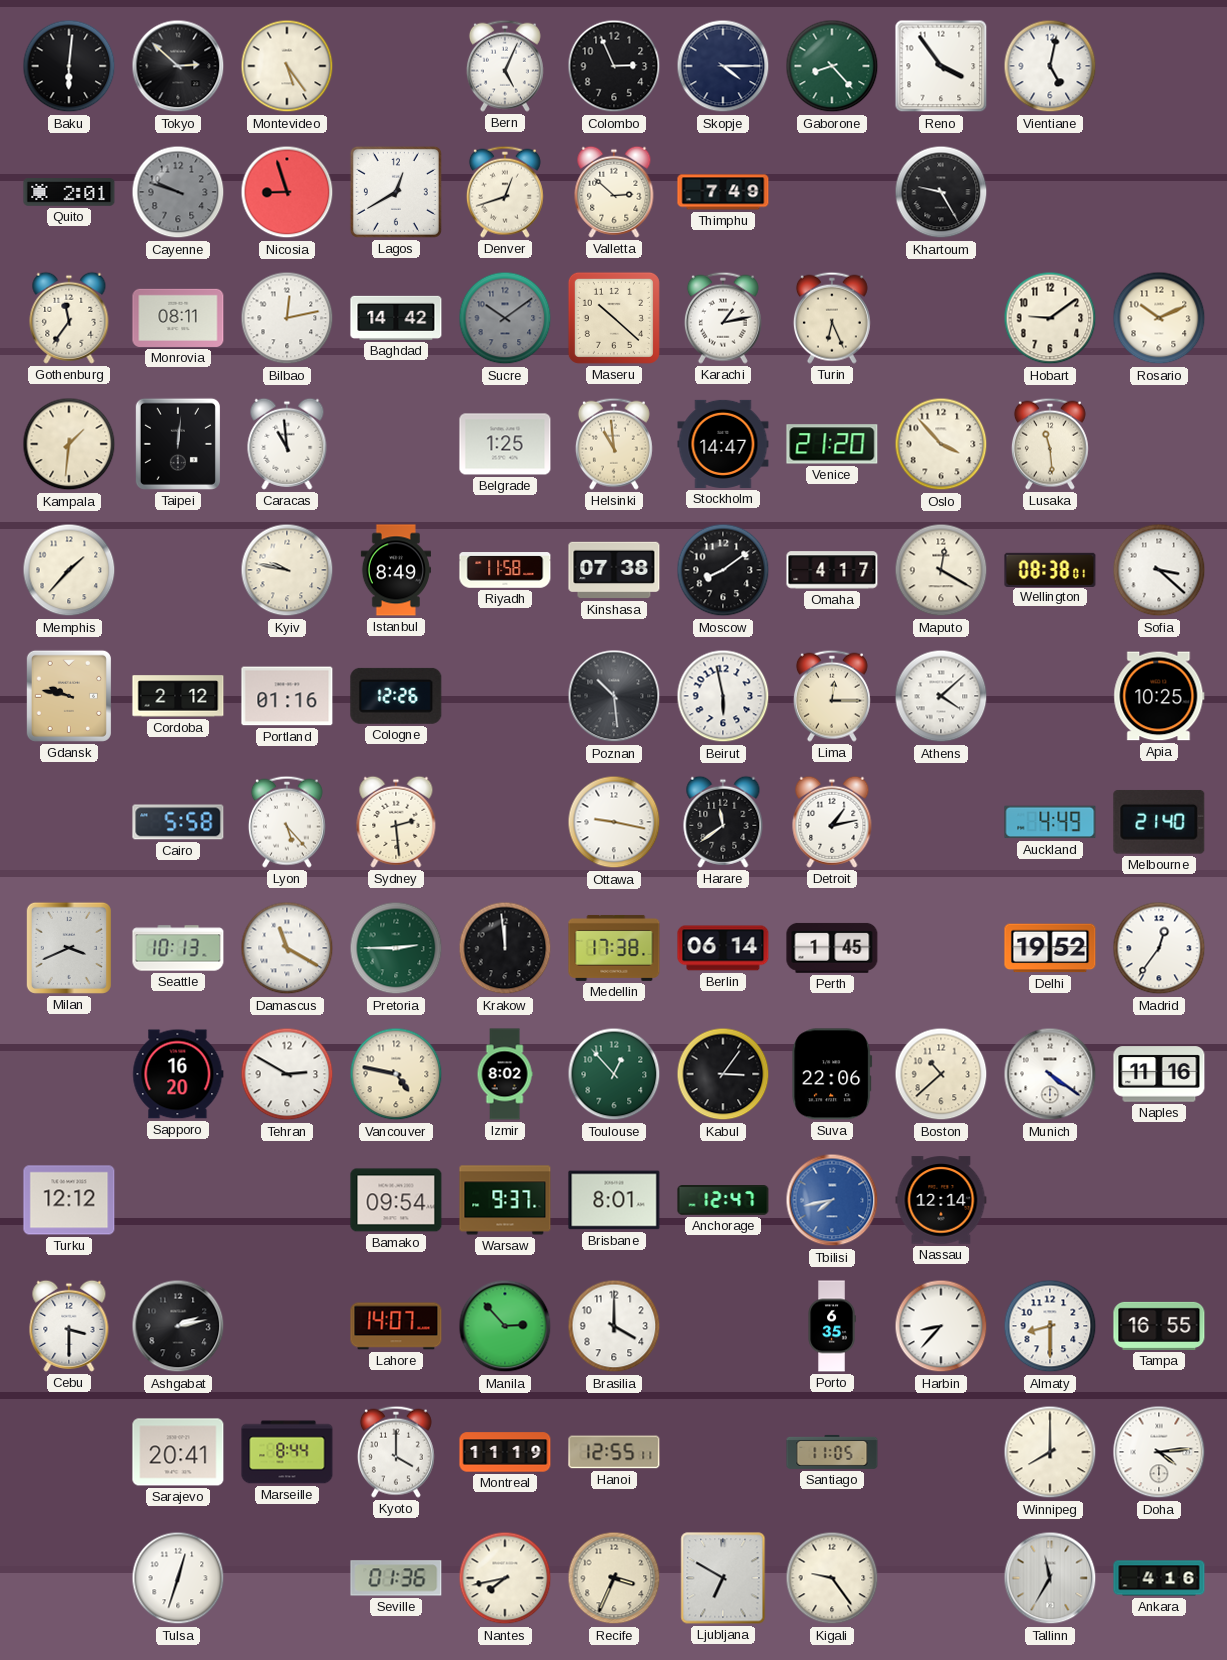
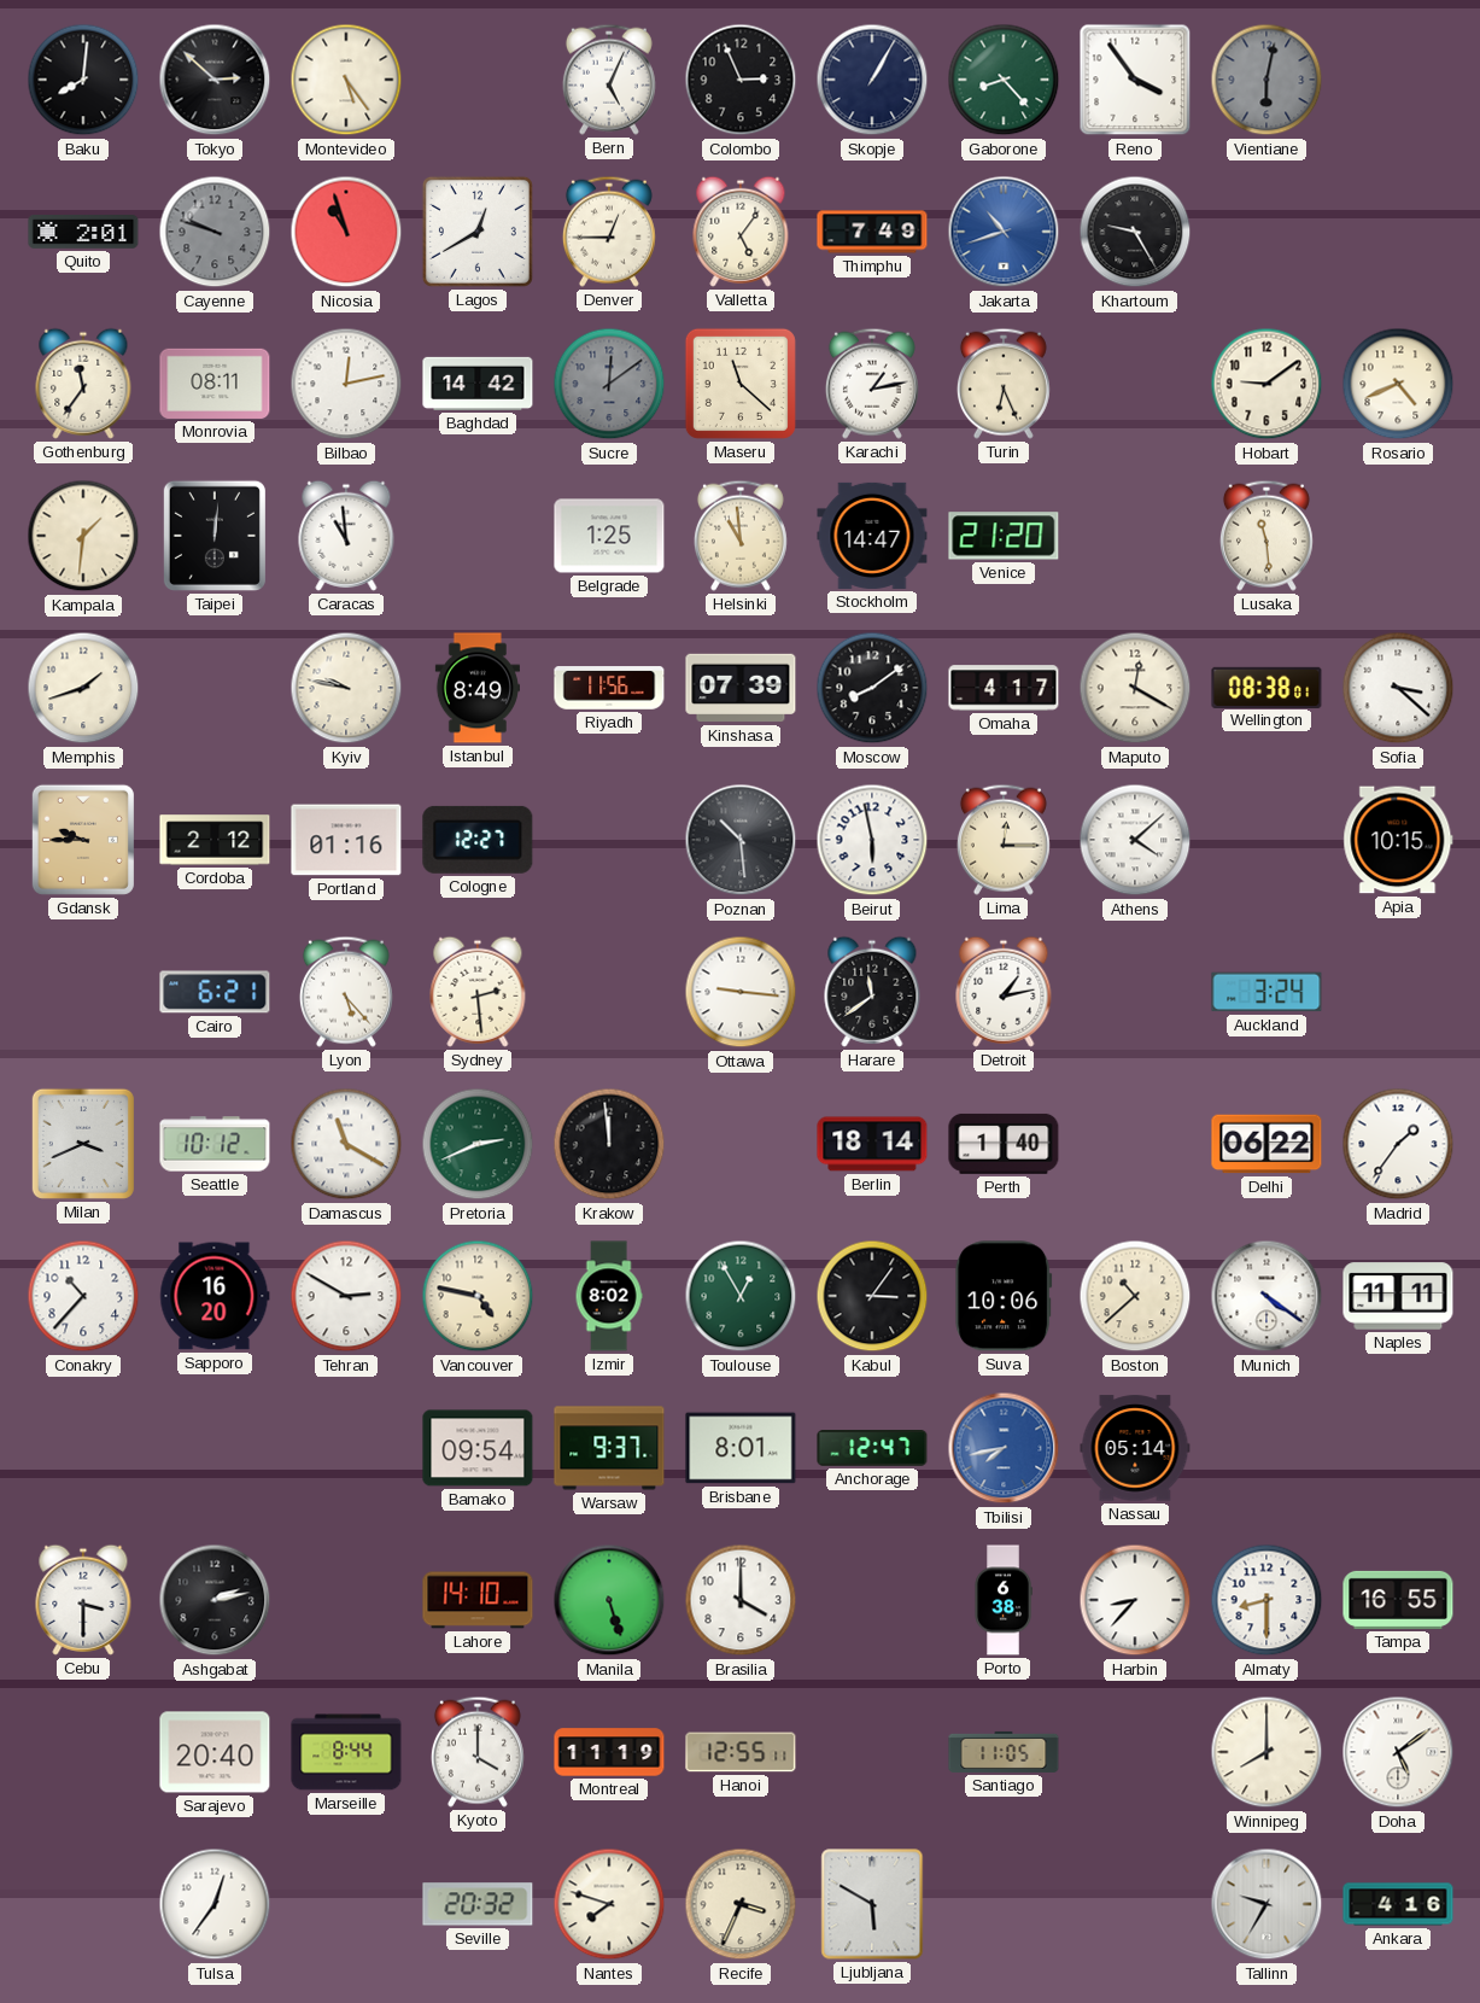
Baku: 6:01 -> 8:01 (83, 80)
Skopje: 4:15 -> 1:05 (872, 80)
Vientiane: 5:02 -> 6:02 (1267, 80)
Vientiane dial: white -> grey (1267, 80)
Nicosia: 8:57 -> 10:57 (346, 232)
Denver: 12:42 -> 12:45 (609, 232)
Valletta: 2:52 -> 5:06 (741, 232)
Jakarta: none -> 10:42 (1004, 232)
Sucre: 10:09 -> 12:09 (609, 384)
Maseru: 10:22 -> 11:22 (741, 384)
Rosario: 10:11 -> 4:41 (1398, 384)
Oslo: 3:53 -> none (941, 444)
Memphis: 1:37 -> 1:42 (83, 688)
Riyadh: 11:58 -> 11:56 (609, 688)
Kinshasa: 07:38 -> 07:39 (741, 688)
Gdansk: 9:47 -> 9:45 (83, 840)
Cologne: 12:26 -> 12:27 (478, 840)
Apia: 10:25 -> 10:15 (1398, 840)
Cairo: 5:58 -> 6:21 (215, 992)
Ottawa: 9:17 -> 9:16 (741, 992)
Auckland: 4:49 -> 3:24 (1267, 992)
Melbourne: 21:40 -> none (1159, 822)
Seattle: 10:13 -> 10:12 (215, 1144)
Pretoria: 2:45 -> 2:41 (478, 1144)
Medellin: 17:38 -> none (614, 948)
Berlin: 06:14 -> 18:14 (872, 1144)
Perth: 1:45 -> 1:40 (1004, 1144)
Delhi: 19:52 -> 06:22 (1267, 1144)
Madrid: 12:36 -> 1:36 (1398, 1144)
Conakry: none -> 10:37 (83, 1296)
Toulouse: 12:53 -> 12:55 (741, 1296)
Suva: 22:06 -> 10:06 (1004, 1296)
Naples: 11:16 -> 11:11 (1398, 1296)
Turku: 12:12 -> none (69, 1200)
Nassau: 12:14 -> 05:14 (1135, 1448)
Lahore: 14:07 -> 14:10 (478, 1600)
Manila: 2:53 -> 5:27 (609, 1600)
Porto: 6:35 -> 6:38 (1004, 1600)
Sarajevo: 20:41 -> 20:40 (215, 1752)
Doha: 4:14 -> 5:09 (1398, 1752)
Tulsa: 12:33 -> 12:36 (215, 1904)
Seville: 01:36 -> 20:32 (478, 1904)
Nantes: 7:43 -> 7:48 (609, 1904)
Ljubljana: 6:50 -> 5:50 (872, 1904)
Kigali: 9:24 -> none (832, 1578)
Tallinn: 11:35 -> 9:35 (1267, 1904)
